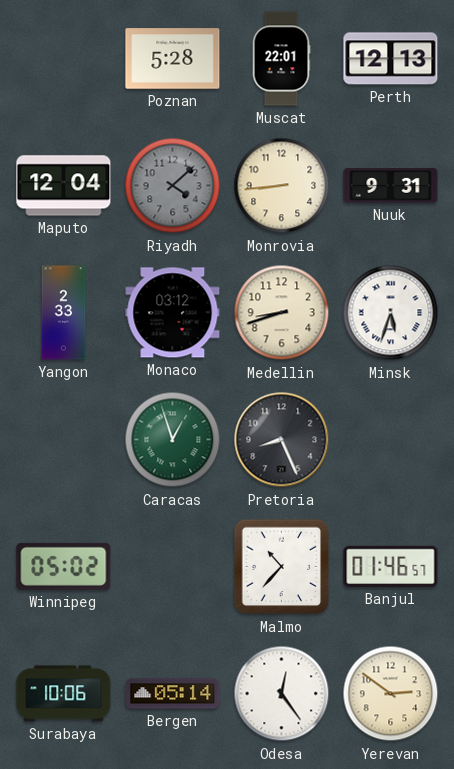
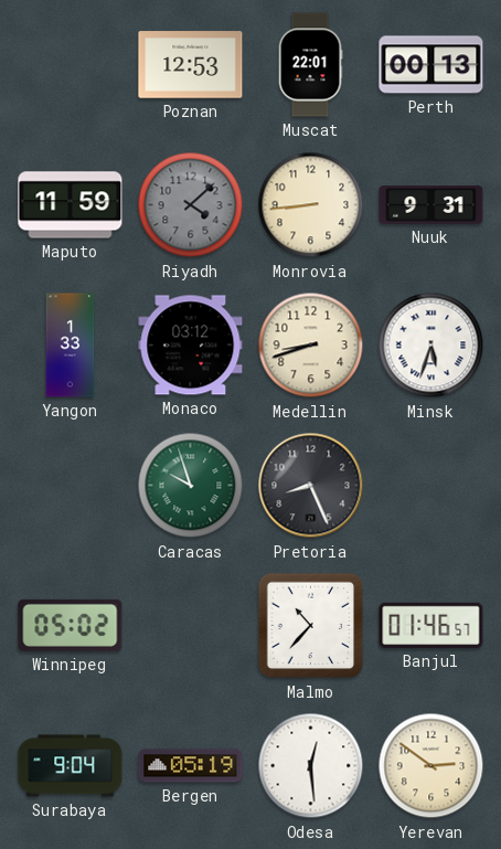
Poznan: 5:28 -> 12:53 (191, 65)
Perth: 12:13 -> 00:13 (431, 65)
Maputo: 12:04 -> 11:59 (71, 205)
Yangon: 2:33 -> 1:33 (71, 346)
Caracas: 12:57 -> 9:57 (191, 486)
Surabaya: 10:06 -> 9:04 (71, 766)
Bergen: 05:14 -> 05:19 (191, 766)
Odesa: 12:24 -> 12:29 (311, 766)
